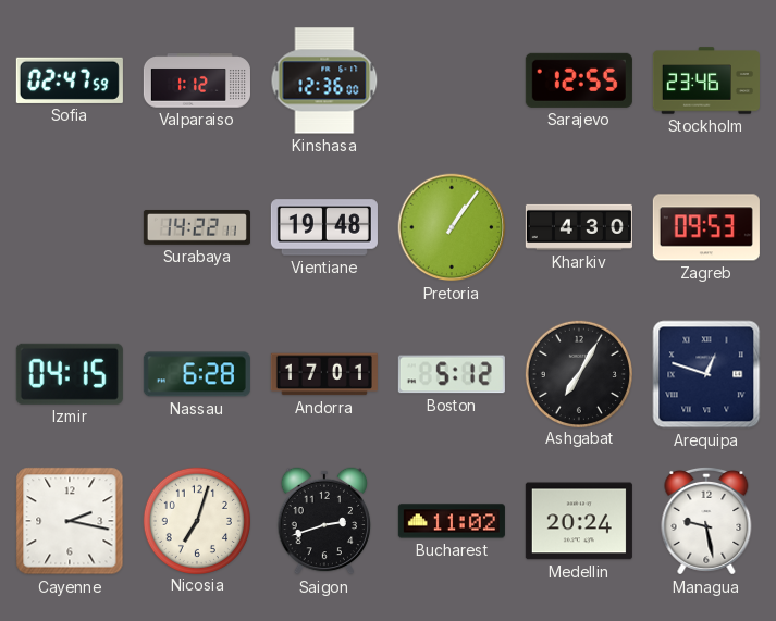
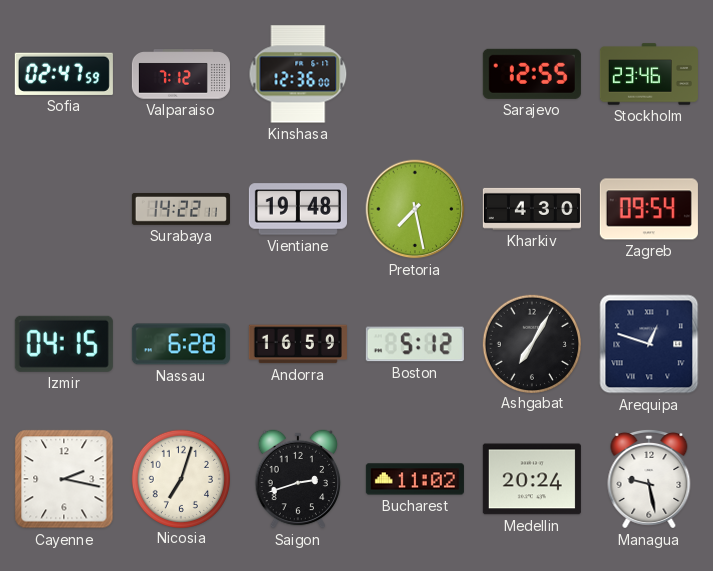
Valparaiso: 1:12 -> 7:12 (181, 74)
Pretoria: 1:06 -> 7:28 (415, 209)
Zagreb: 09:53 -> 09:54 (649, 209)
Andorra: 17:01 -> 16:59 (298, 344)
